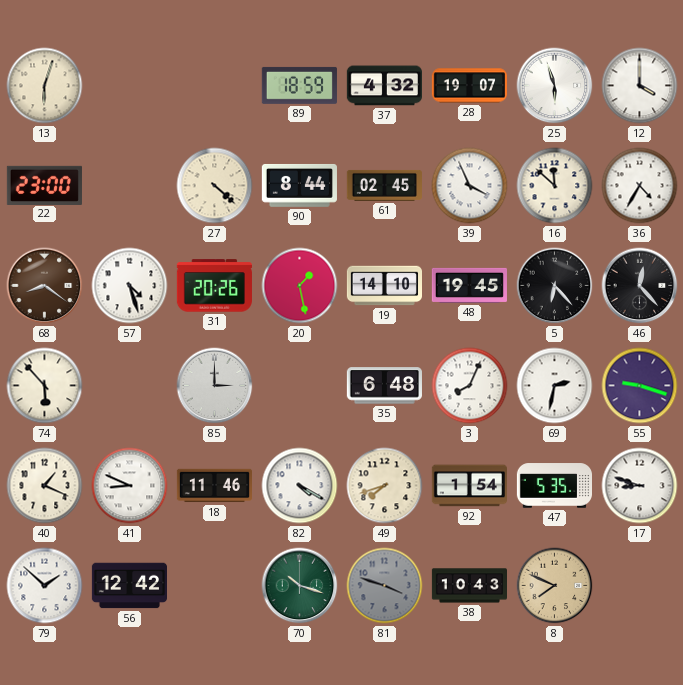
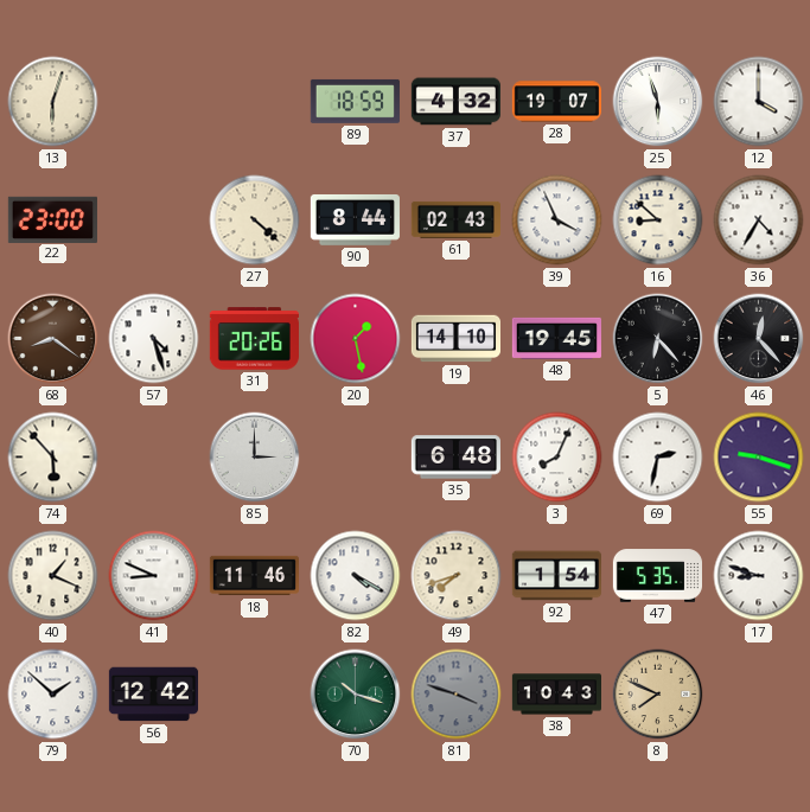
61: 02:45 -> 02:43 (455, 219)
16: 11:52 -> 8:52 (658, 220)
